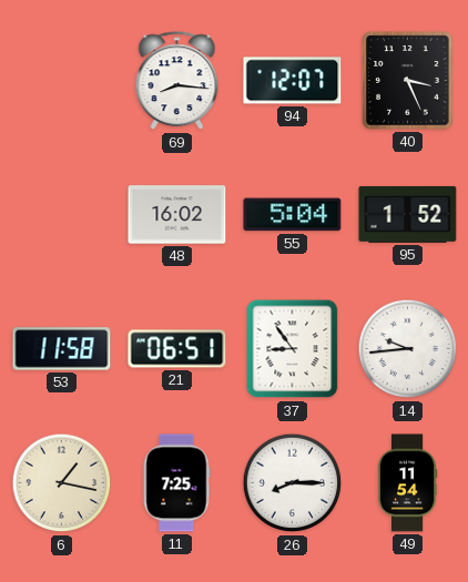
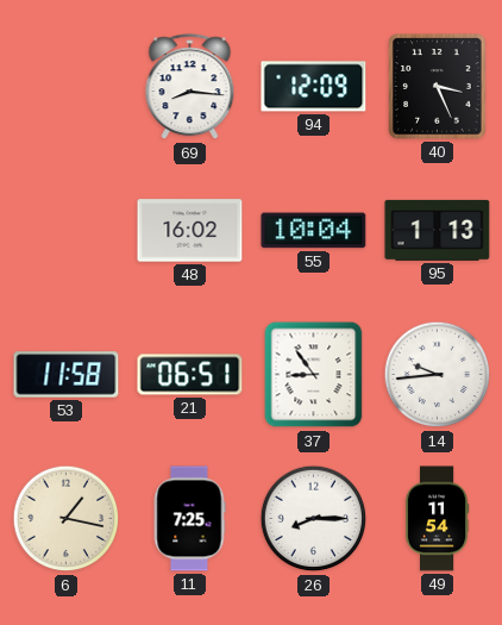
94: 12:07 -> 12:09 (314, 87)
55: 5:04 -> 10:04 (314, 231)
95: 1:52 -> 1:13 (438, 230)
